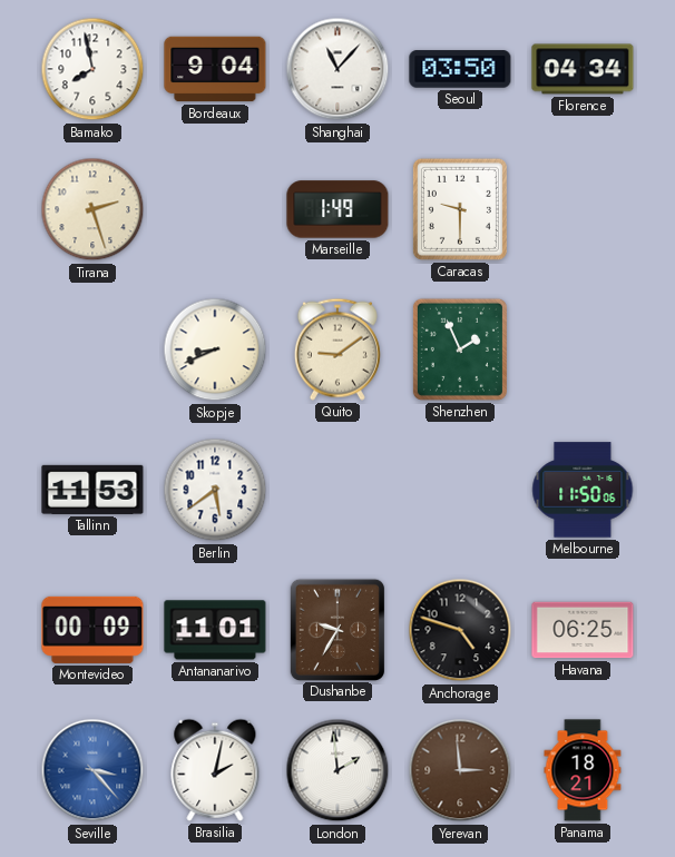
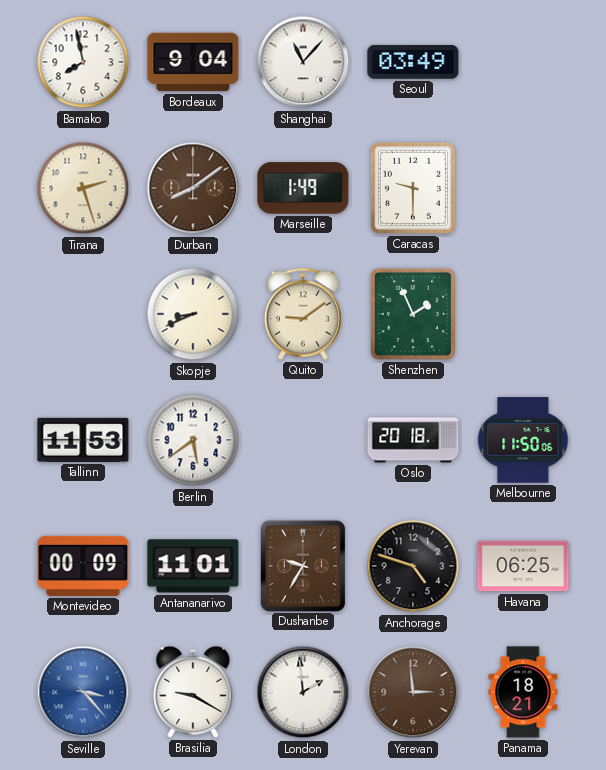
Seoul: 03:50 -> 03:49 (413, 62)
Florence: 04:34 -> none (583, 69)
Durban: none -> 8:09 (193, 188)
Oslo: none -> 20:18 (413, 440)
Brasilia: 2:02 -> 9:20 (193, 692)
